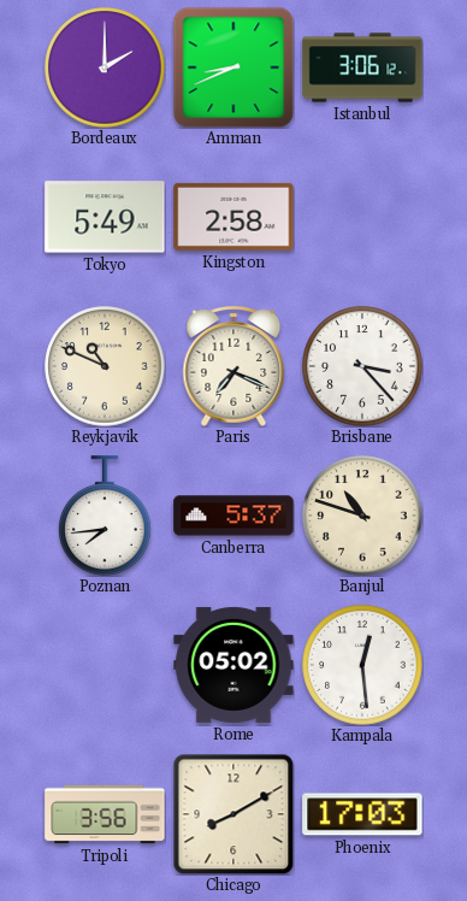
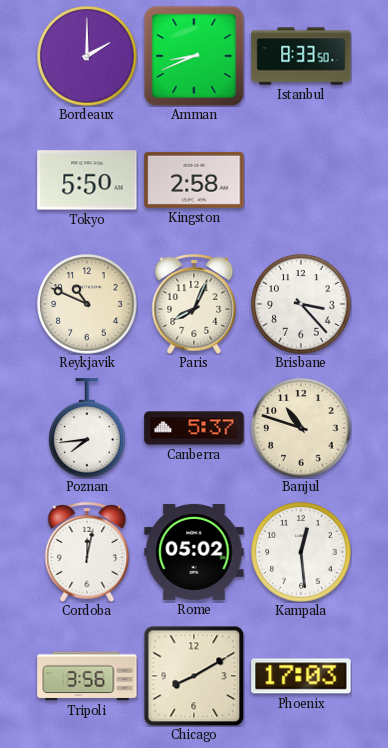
Istanbul: 3:06 -> 8:33 (301, 56)
Tokyo: 5:49 -> 5:50 (87, 180)
Paris: 7:19 -> 8:04 (194, 304)
Cordoba: none -> 12:02 (87, 552)
